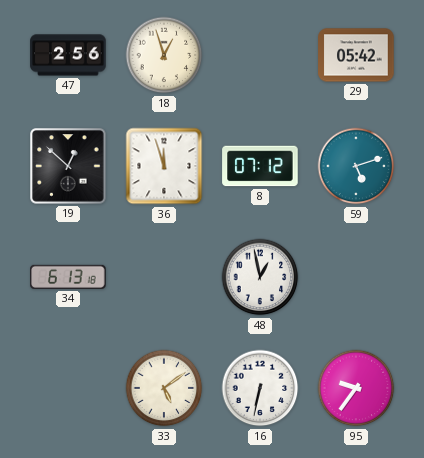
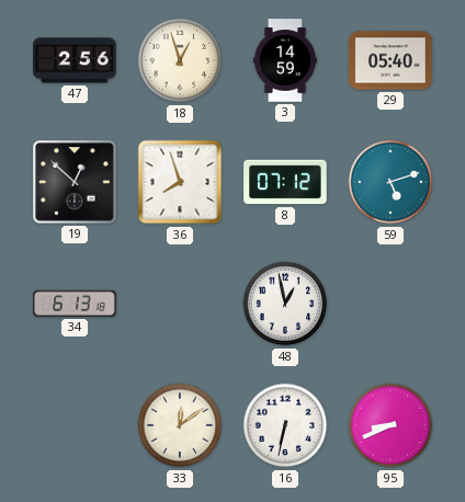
3: none -> 14:59 (284, 60)
29: 05:42 -> 05:40 (390, 60)
36: 11:57 -> 7:57 (180, 182)
33: 5:09 -> 12:09 (180, 425)
95: 9:36 -> 8:41 (390, 425)
